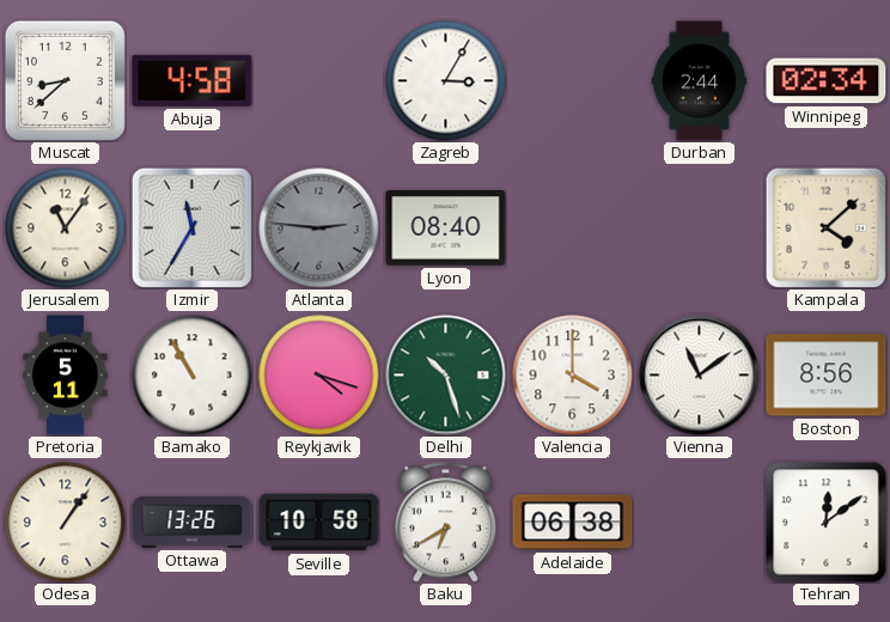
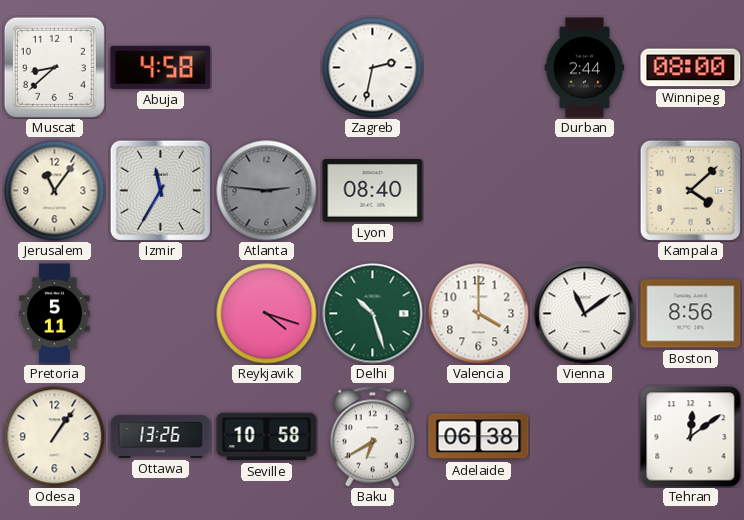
Zagreb: 3:05 -> 2:32 (373, 68)
Winnipeg: 02:34 -> 08:00 (691, 68)
Bamako: 10:55 -> none (193, 376)
